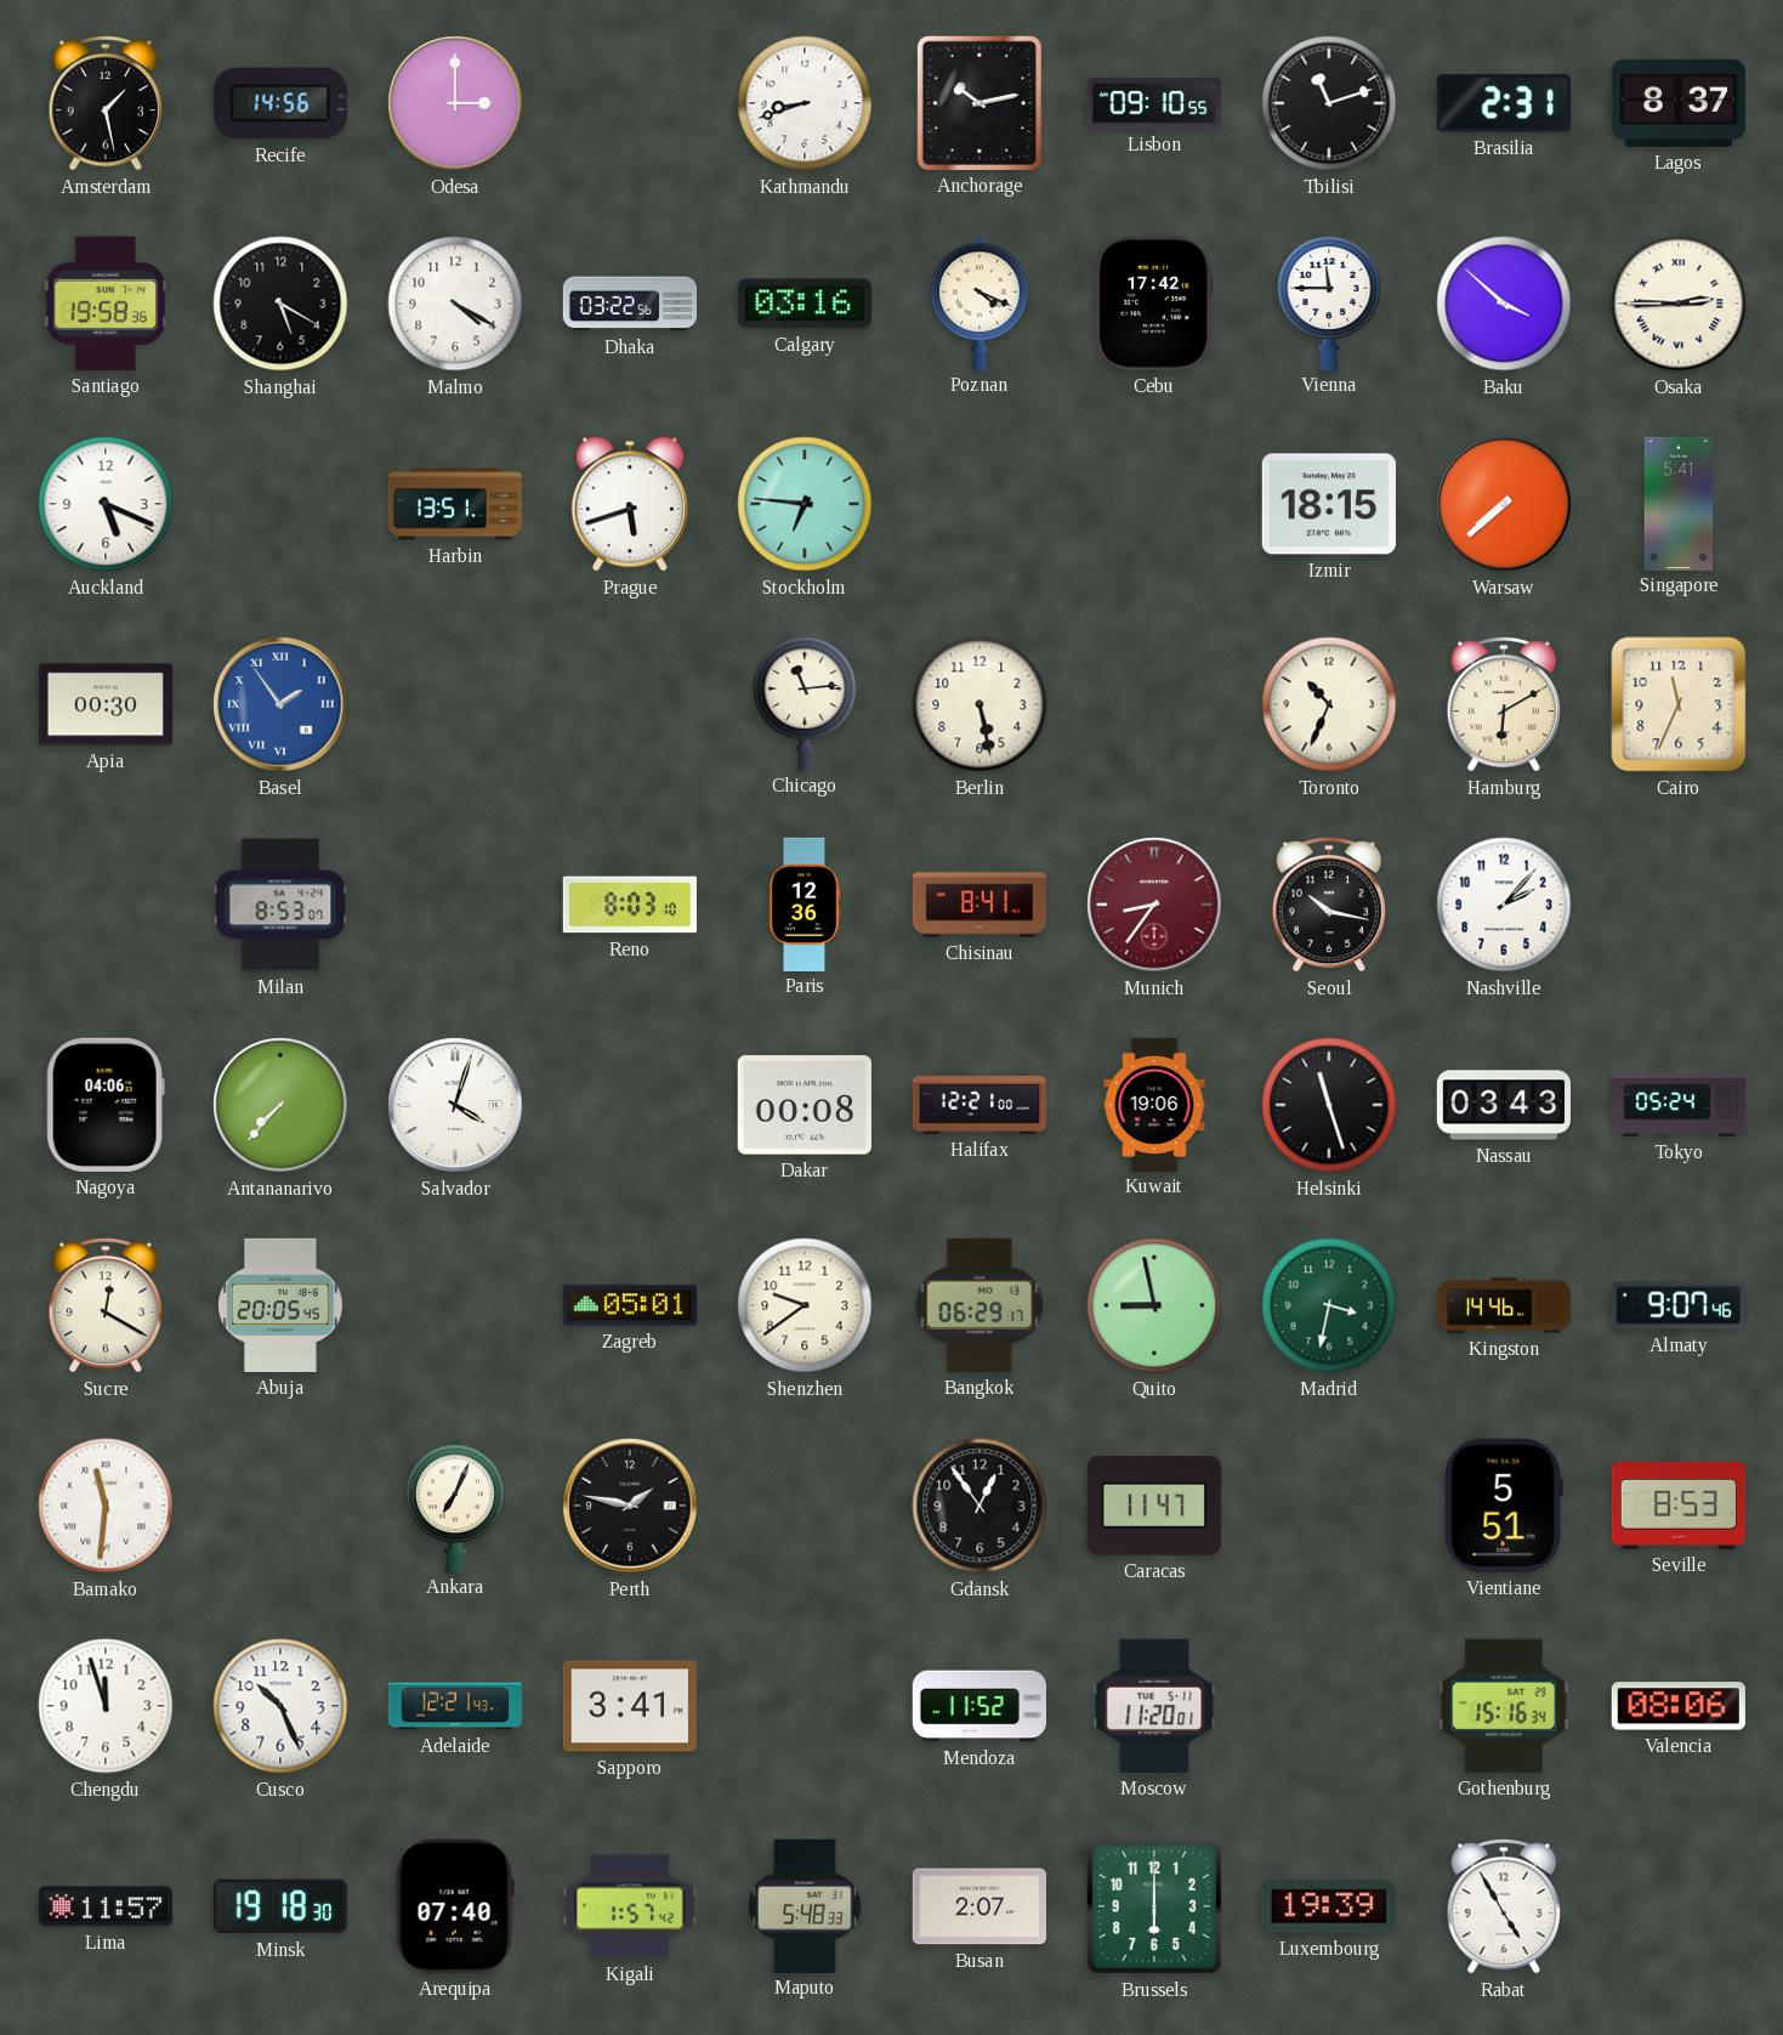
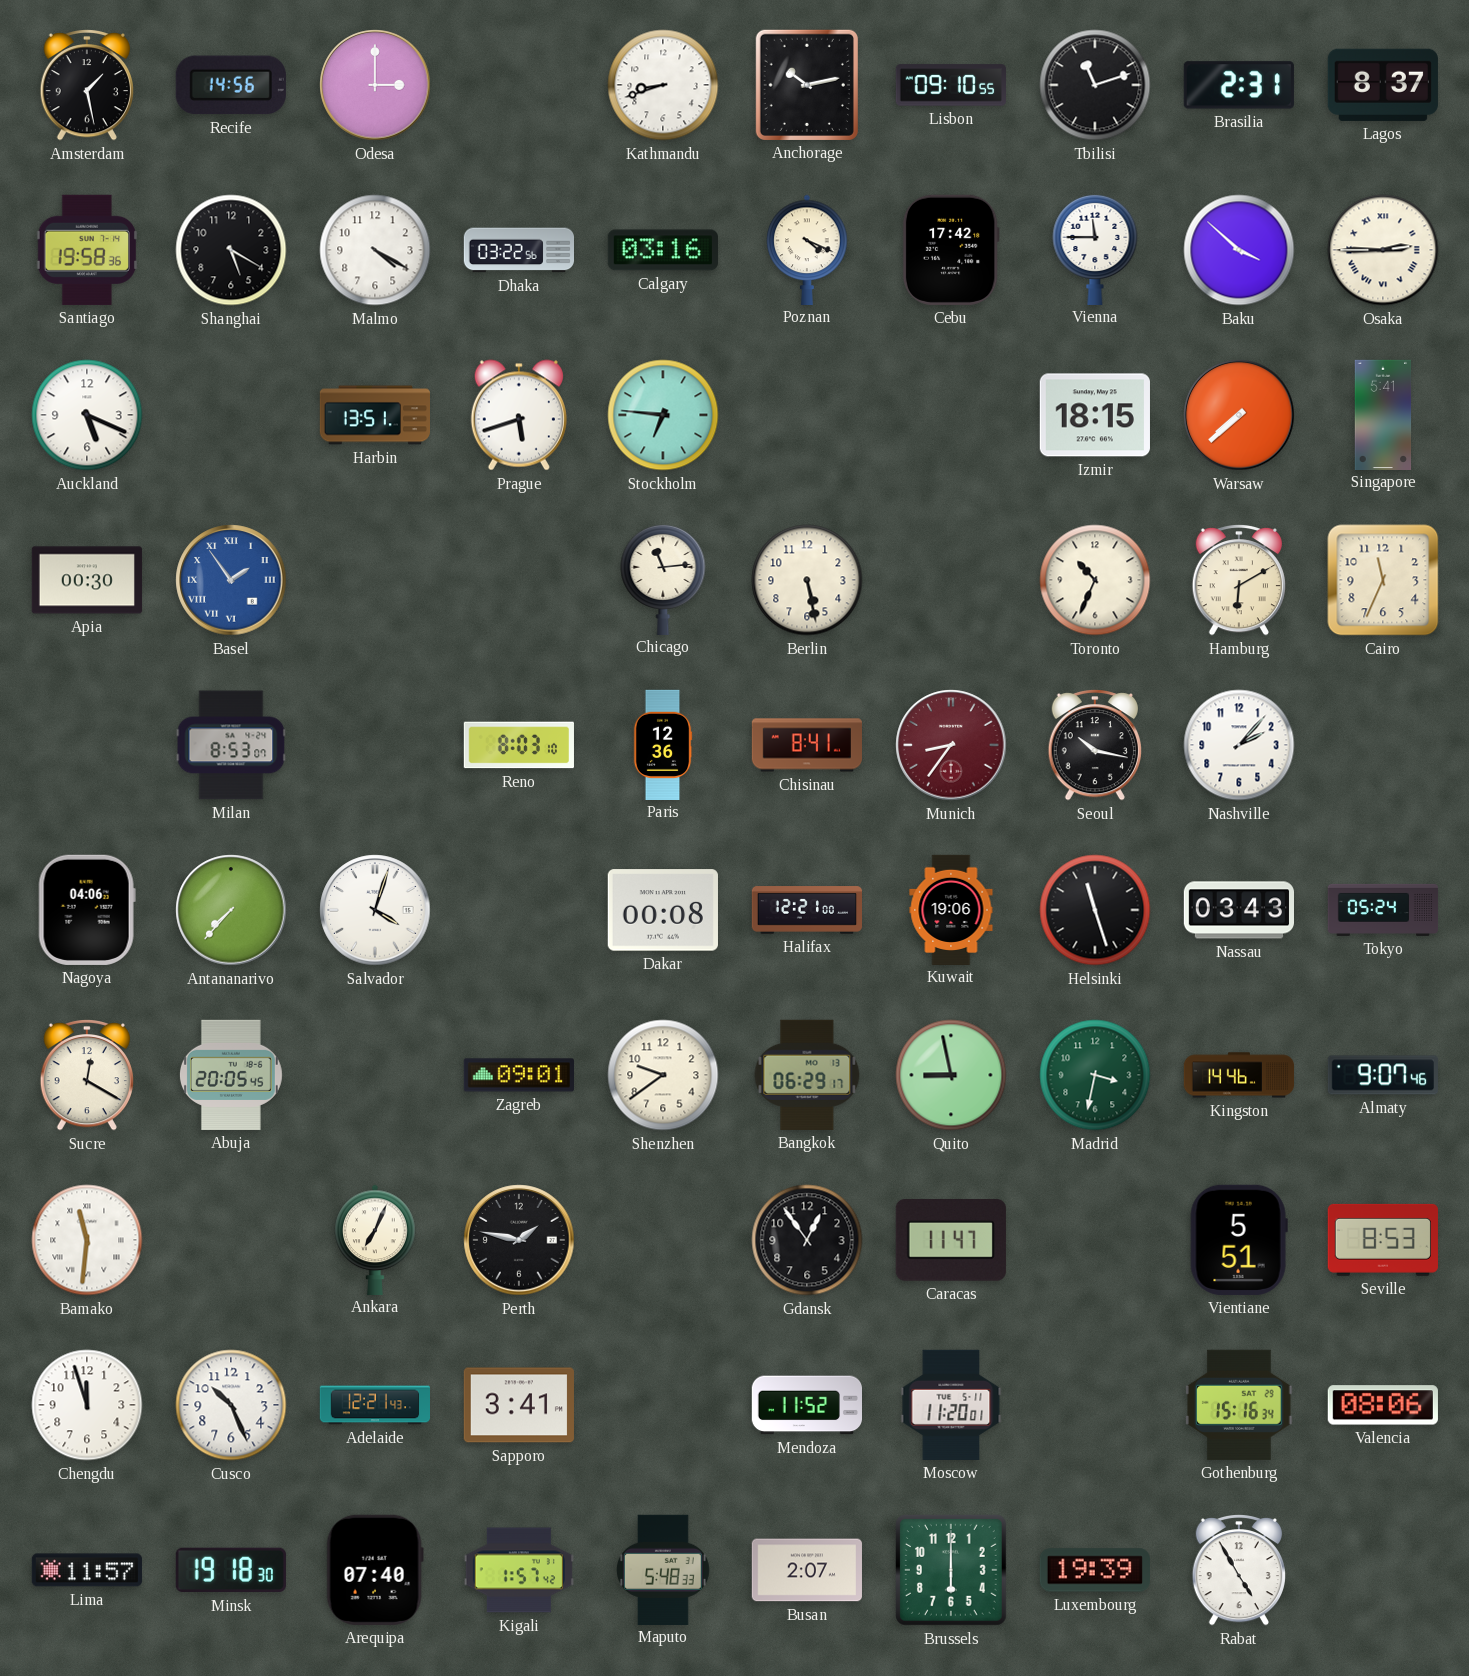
Zagreb: 05:01 -> 09:01 (518, 1075)
